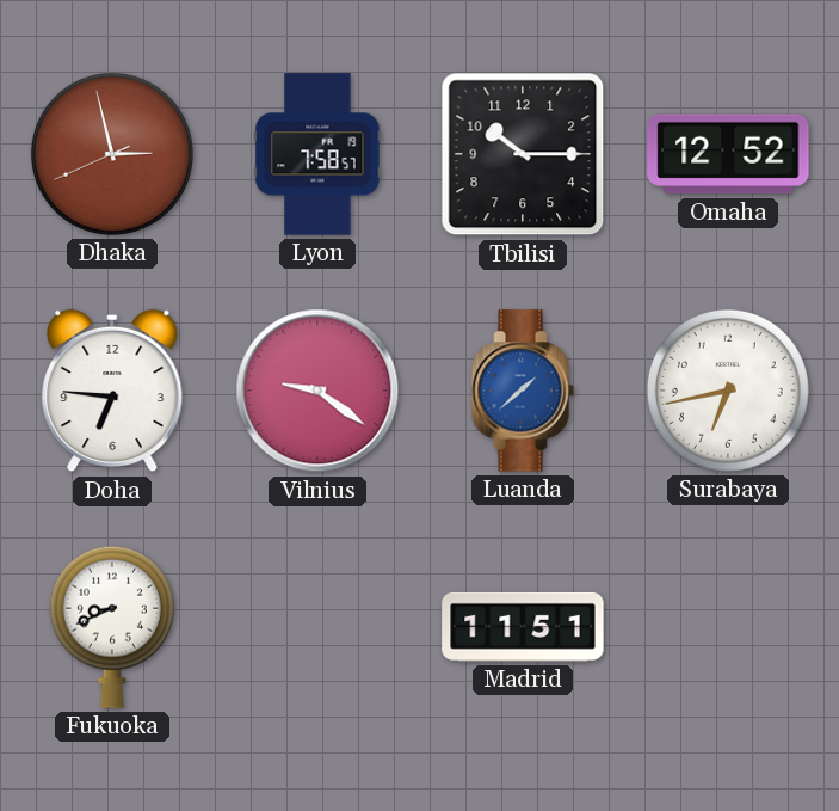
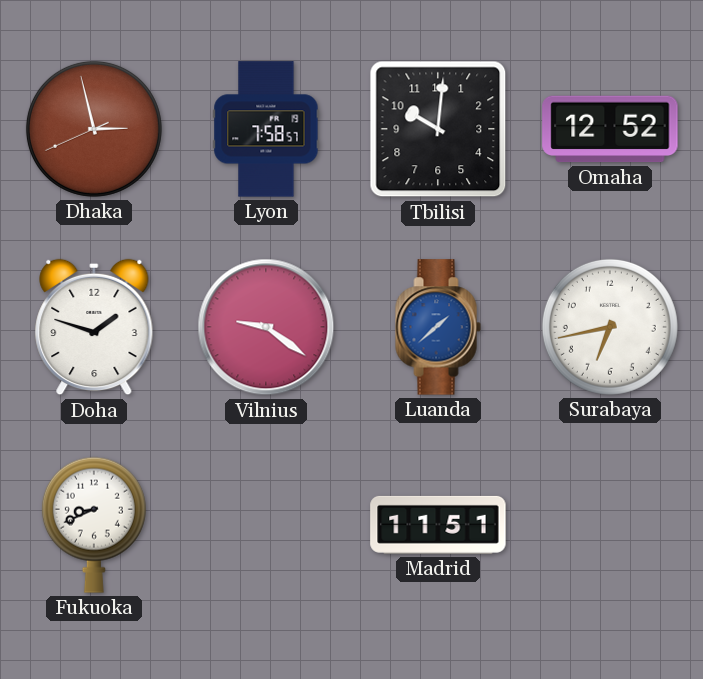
Tbilisi: 10:15 -> 10:01 (438, 129)
Doha: 6:46 -> 1:48 (94, 327)
